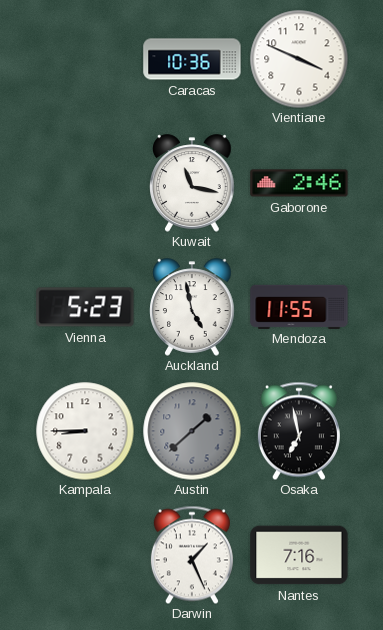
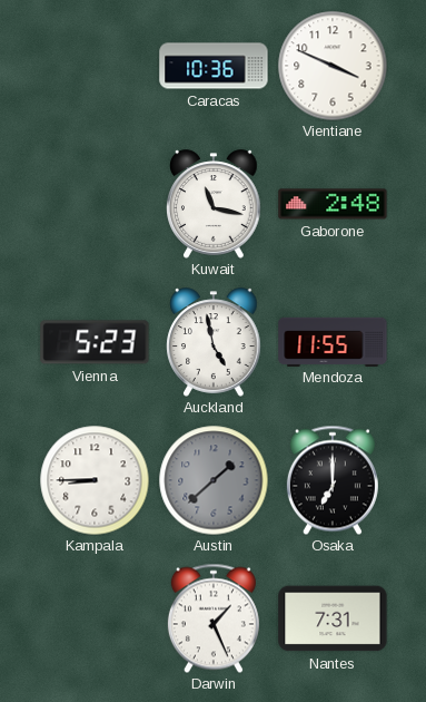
Gaborone: 2:46 -> 2:48 (333, 204)
Osaka: 6:58 -> 7:00 (333, 480)
Nantes: 7:16 -> 7:31 (333, 618)
